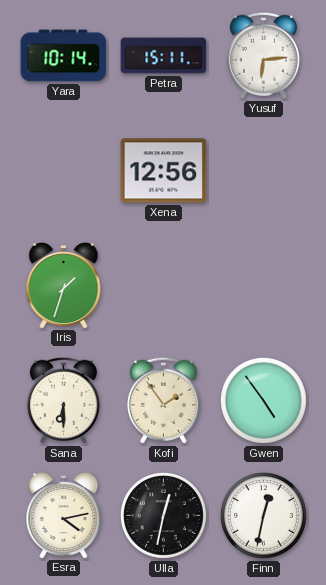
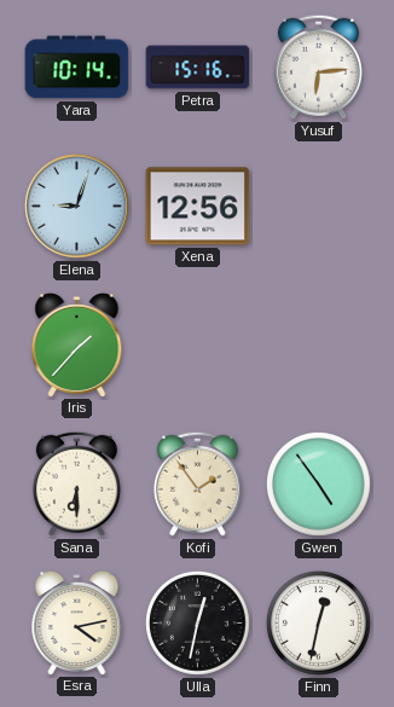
Petra: 15:11 -> 15:16 (198, 68)
Elena: none -> 9:03 (77, 207)
Iris: 1:33 -> 1:37 (77, 346)
